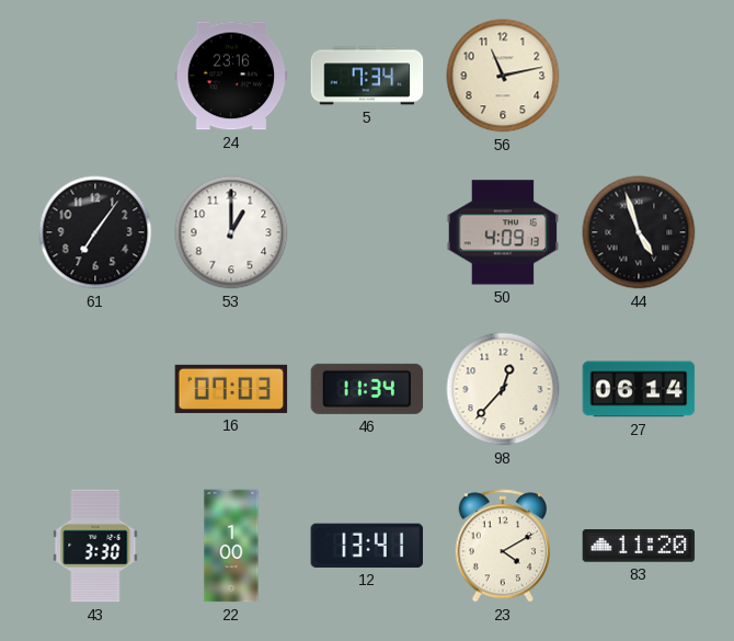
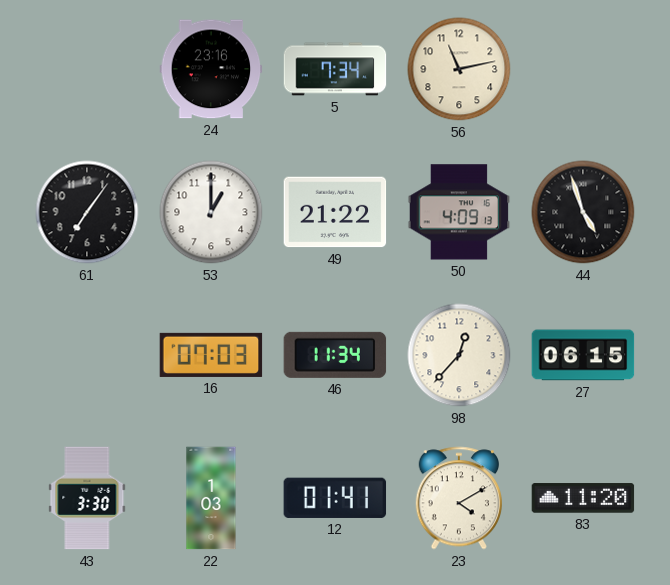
49: none -> 21:22 (335, 212)
27: 06:14 -> 06:15 (583, 355)
22: 1:00 -> 1:03 (211, 498)
12: 13:41 -> 01:41 (335, 498)
